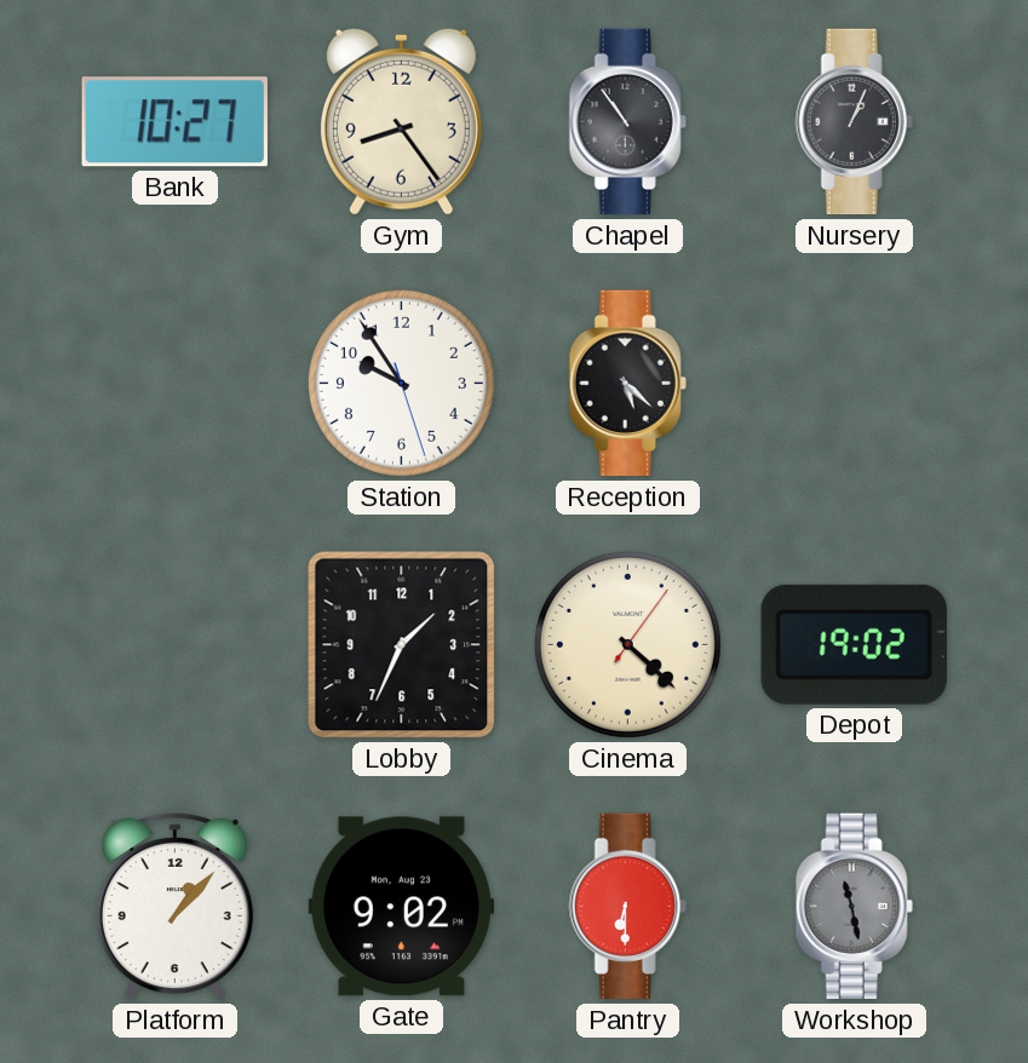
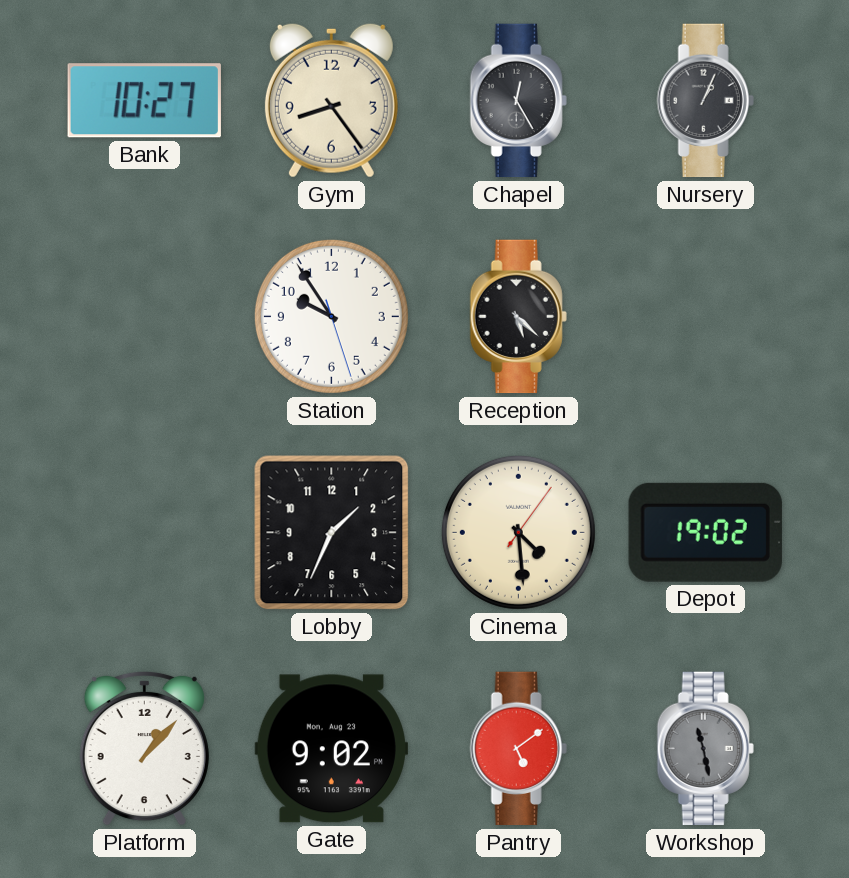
Chapel: 10:54 -> 12:25 (518, 101)
Cinema: 4:22 -> 4:29 (518, 532)
Pantry: 6:30 -> 5:09 (518, 749)
